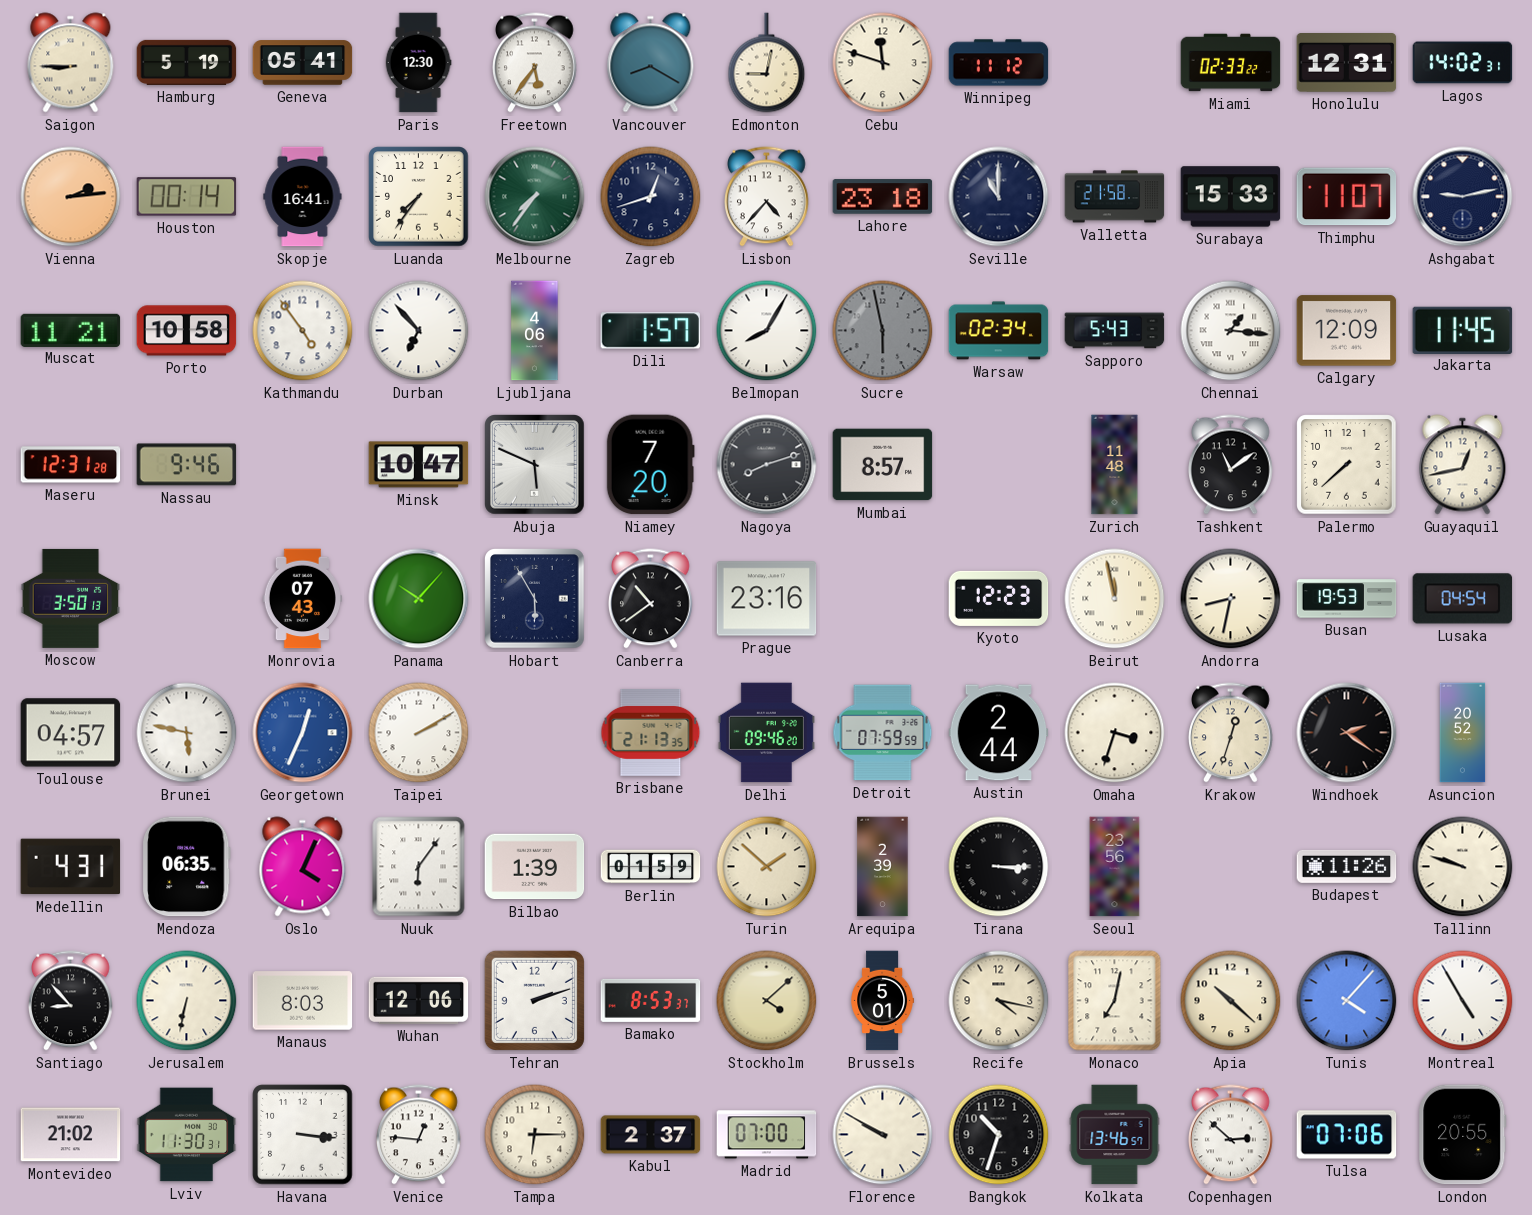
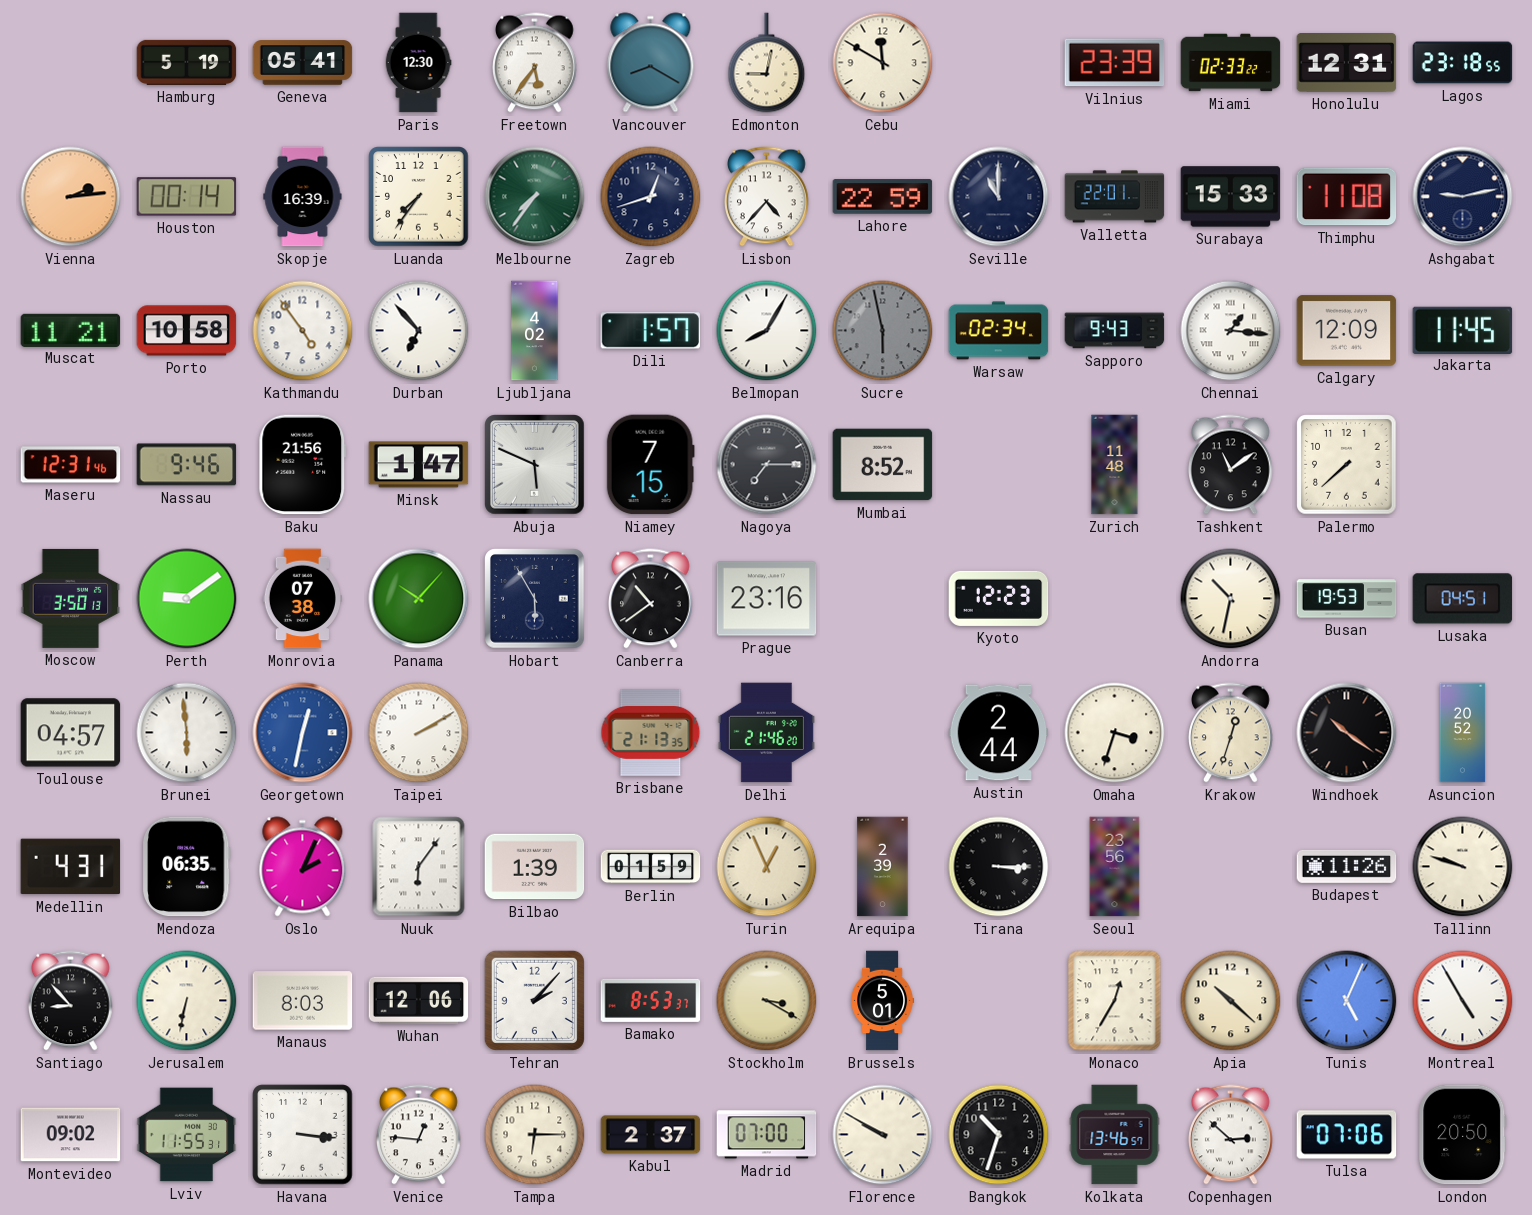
Saigon: 8:45 -> none (71, 63)
Cebu: 11:48 -> 11:50 (883, 63)
Winnipeg: 11:12 -> none (999, 63)
Vilnius: none -> 23:39 (1115, 63)
Lagos: 14:02 -> 23:18 (1463, 63)
Skopje: 16:41 -> 16:39 (303, 197)
Lahore: 23:18 -> 22:59 (883, 197)
Valletta: 21:58 -> 22:01 (1115, 197)
Thimphu: 11:07 -> 11:08 (1347, 197)
Ljubljana: 4:06 -> 4:02 (535, 331)
Sapporo: 5:43 -> 9:43 (1115, 331)
Maseru: 12:31:28 -> 12:31:46 (71, 465)
Baku: none -> 21:56 (303, 465)
Minsk: 10:47 -> 1:47 (419, 465)
Niamey: 7:20 -> 7:15 (650, 465)
Nagoya: 8:12 -> 7:15 (767, 465)
Mumbai: 8:57 -> 8:52 (883, 465)
Guayaquil: 12:43 -> none (1463, 465)
Perth: none -> 9:09 (187, 599)
Monrovia: 07:43 -> 07:38 (302, 599)
Beirut: 11:58 -> none (1115, 599)
Andorra: 8:32 -> 10:32 (1231, 599)
Lusaka: 04:54 -> 04:51 (1463, 599)
Brunei: 5:47 -> 5:59 (187, 733)
Georgetown: 12:34 -> 12:32 (303, 733)
Delhi: 09:46 -> 21:46 (766, 733)
Detroit: 07:59 -> none (883, 733)
Windhoek: 2:21 -> 10:21 (1347, 733)
Oslo: 4:04 -> 2:04 (303, 867)
Turin: 1:52 -> 12:56 (767, 867)
Tehran: 2:12 -> 2:07 (534, 1000)
Stockholm: 4:08 -> 3:20 (767, 1001)
Recife: 4:17 -> none (999, 1001)
Monaco: 7:02 -> 12:35 (1115, 1001)
Tunis: 4:07 -> 5:04 (1347, 1001)
Montevideo: 21:02 -> 09:02 (71, 1135)
Lviv: 11:30 -> 11:55 (187, 1135)
London: 20:55 -> 20:50 (1463, 1135)
